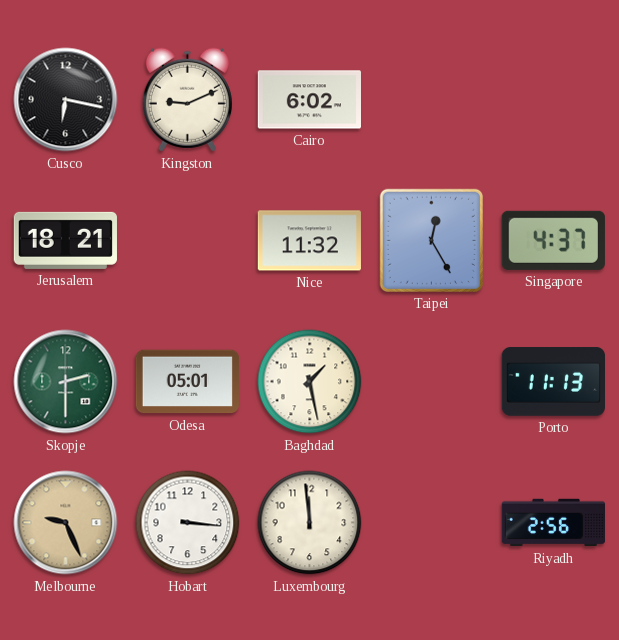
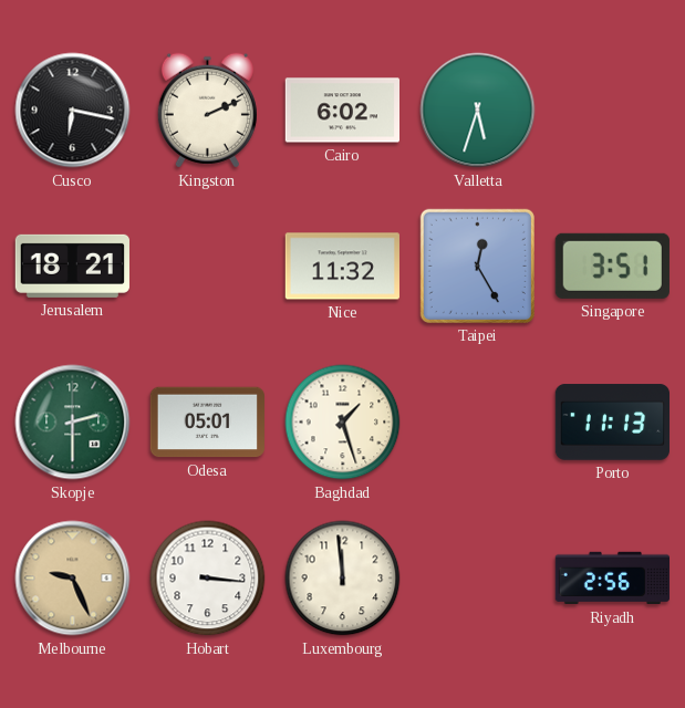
Kingston: 9:11 -> 2:11 (207, 111)
Valletta: none -> 5:33 (478, 111)
Singapore: 4:37 -> 3:51 (612, 265)
Baghdad: 1:28 -> 1:27 (343, 423)
